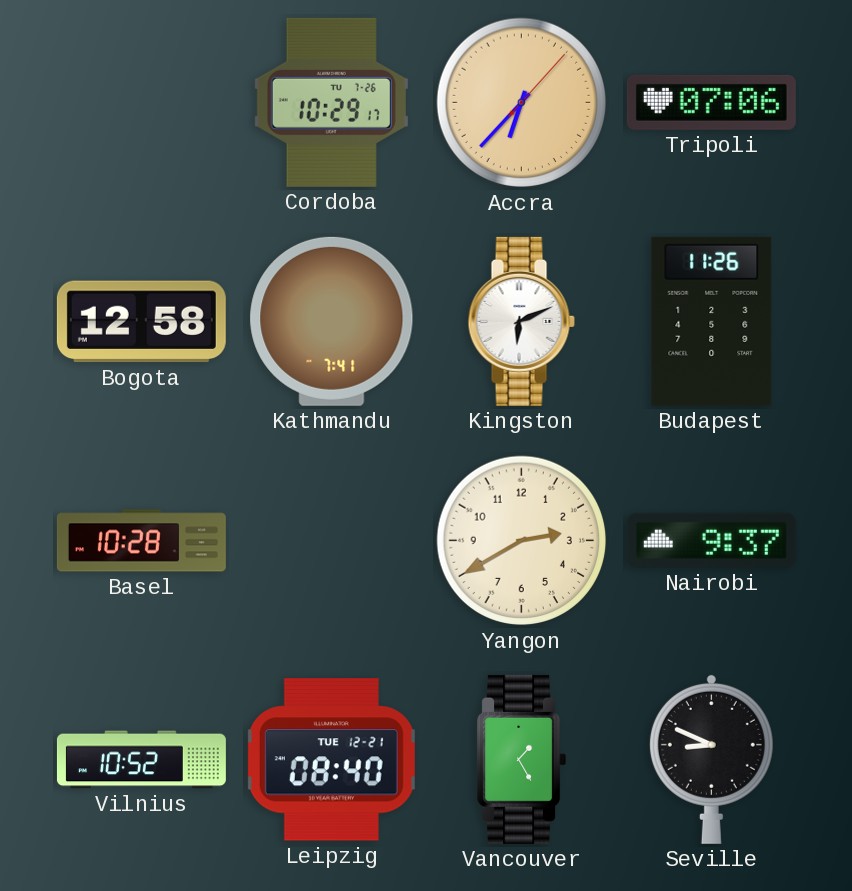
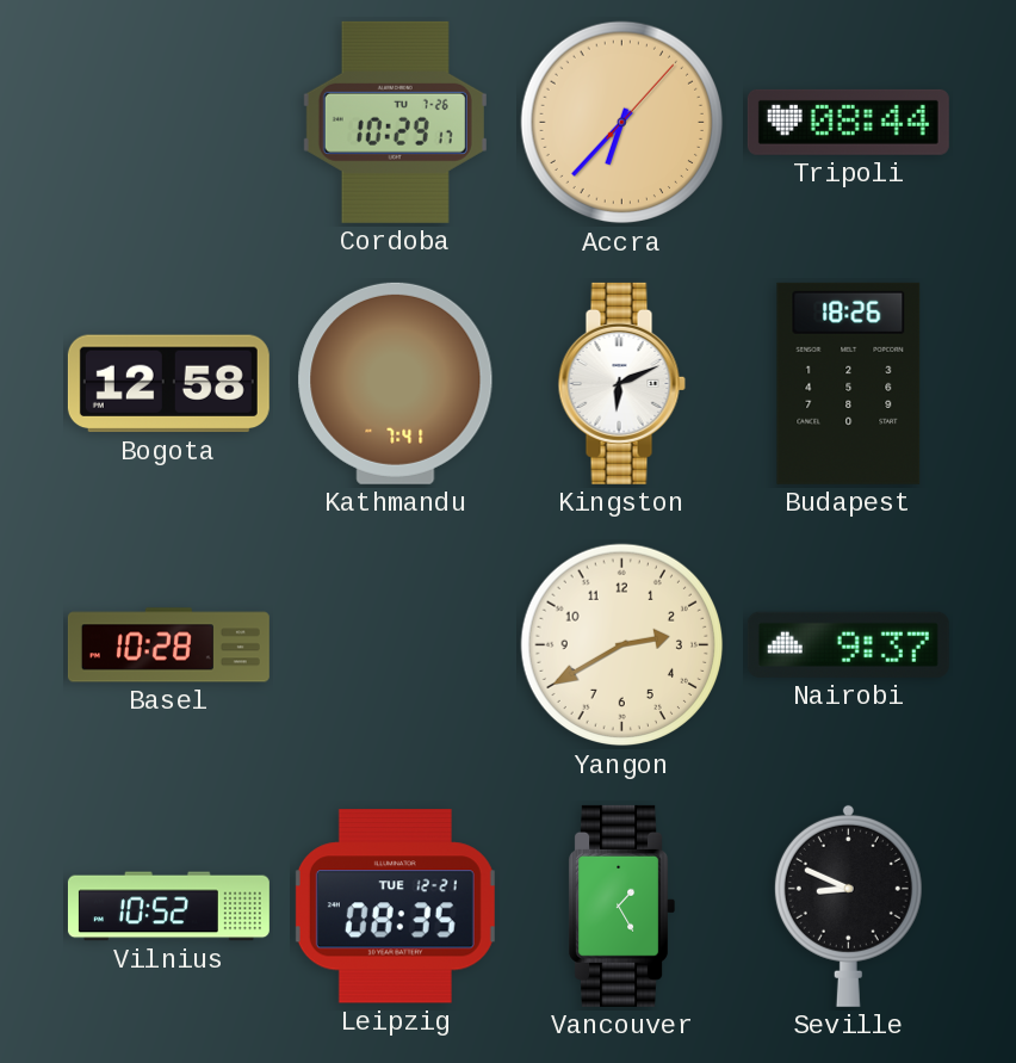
Tripoli: 07:06 -> 08:44 (848, 122)
Budapest: 11:26 -> 18:26 (849, 383)
Leipzig: 08:40 -> 08:35 (395, 907)
